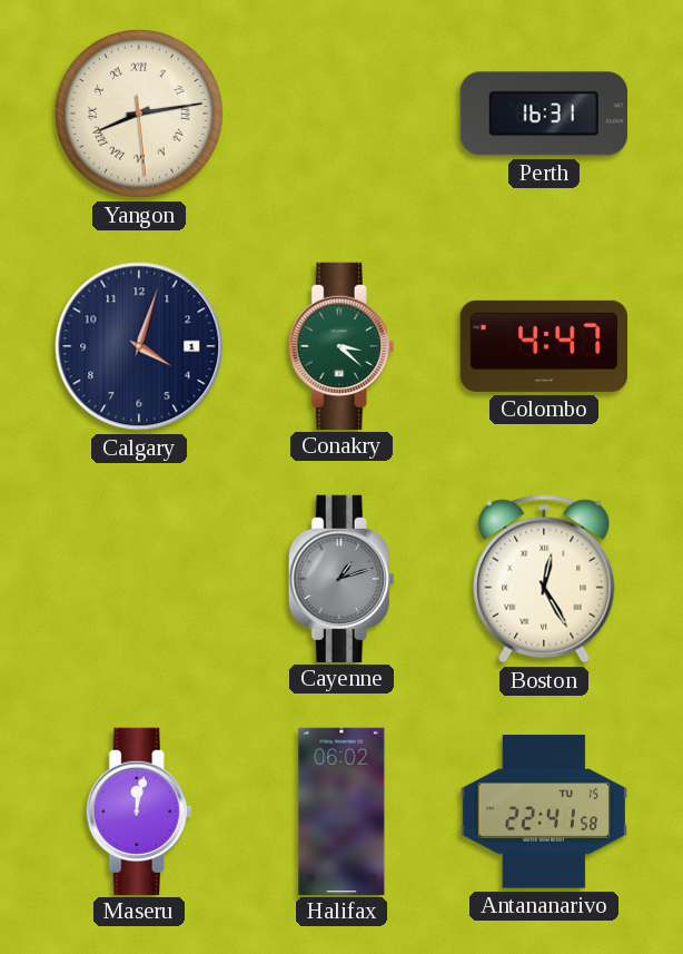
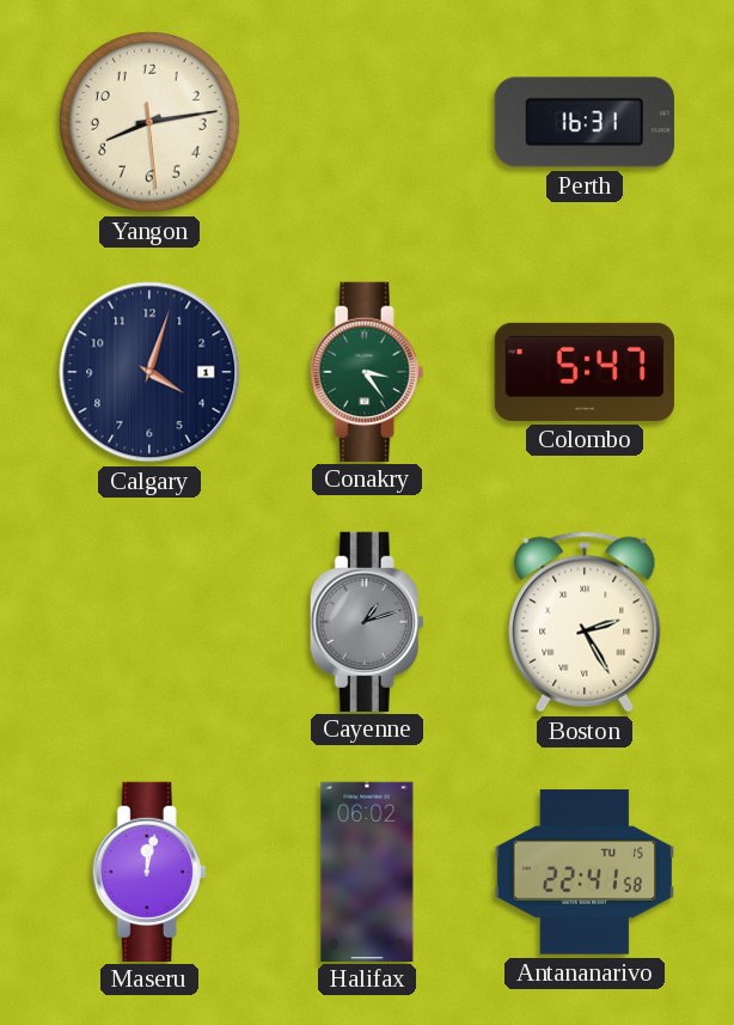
Yangon numerals: Roman -> Arabic (149, 122)
Conakry: 3:22 -> 3:24 (367, 371)
Colombo: 4:47 -> 5:47 (583, 372)
Boston: 12:25 -> 2:25 (585, 622)
